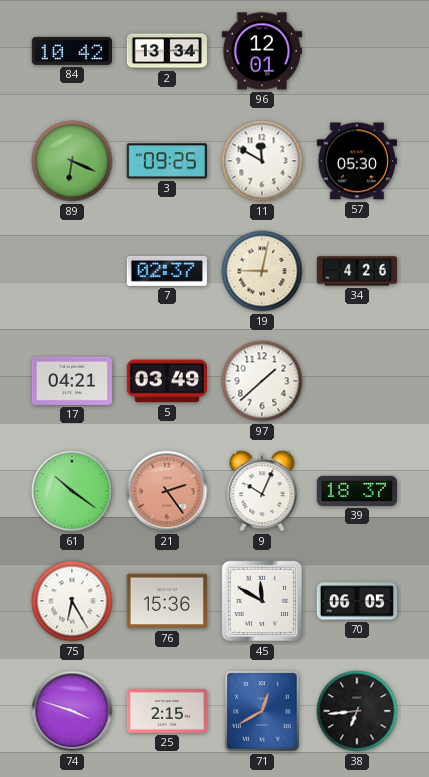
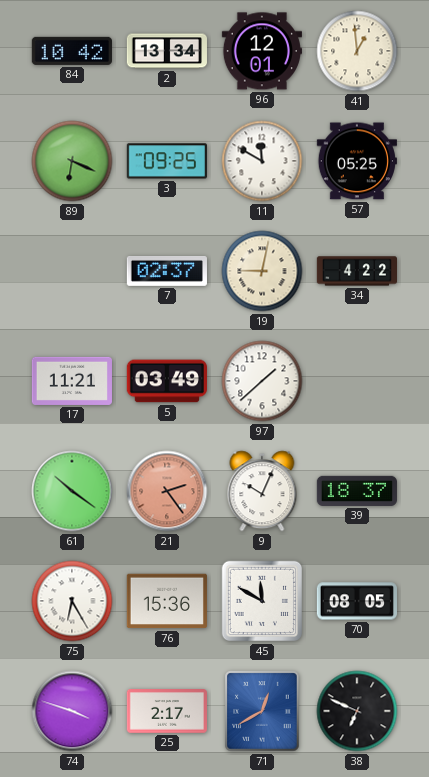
41: none -> 12:59 (357, 51)
57: 05:30 -> 05:25 (357, 161)
34: 4:26 -> 4:22 (356, 271)
17: 04:21 -> 11:21 (72, 381)
70: 06:05 -> 08:05 (356, 601)
25: 2:15 -> 2:17 (167, 712)
38: 6:44 -> 6:49 (357, 711)
